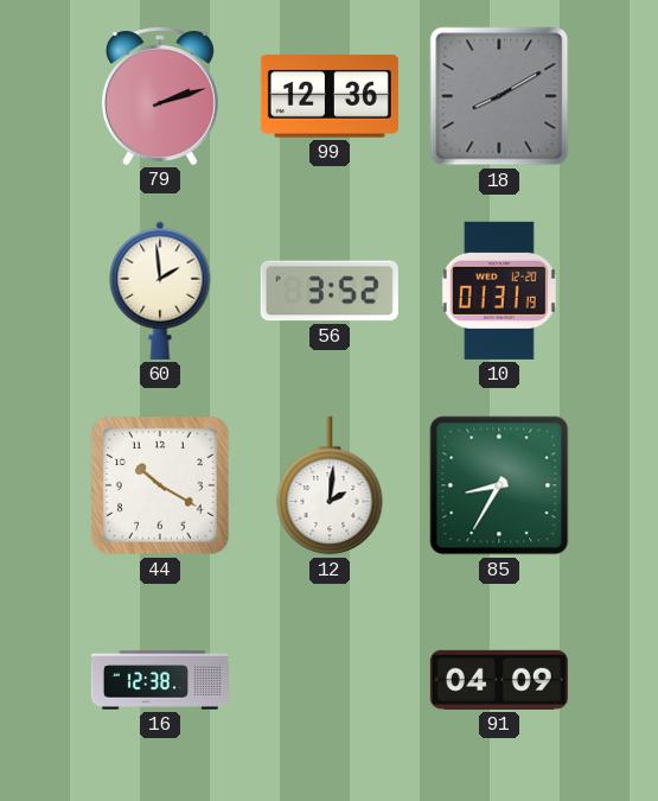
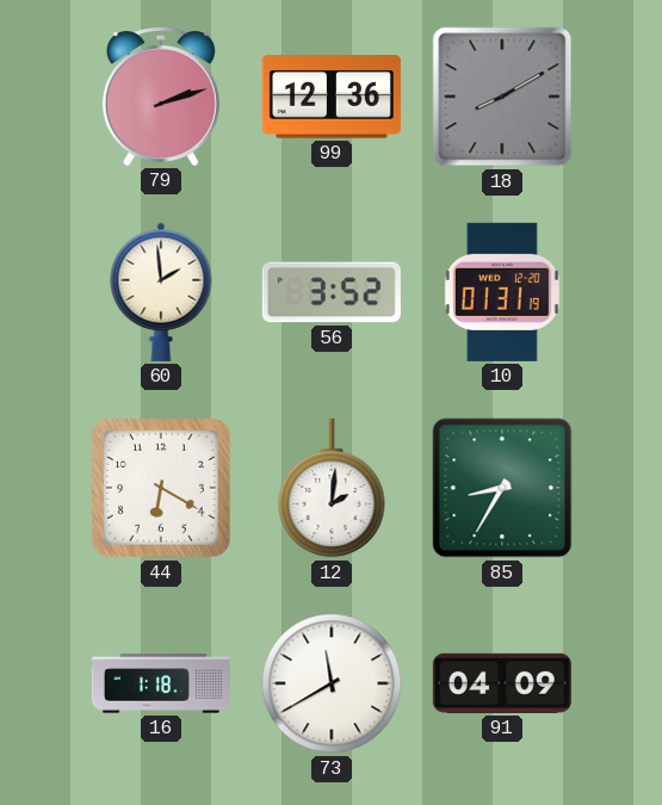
44: 10:20 -> 6:20 (162, 489)
16: 12:38 -> 1:18 (161, 683)
73: none -> 11:40 (332, 683)
